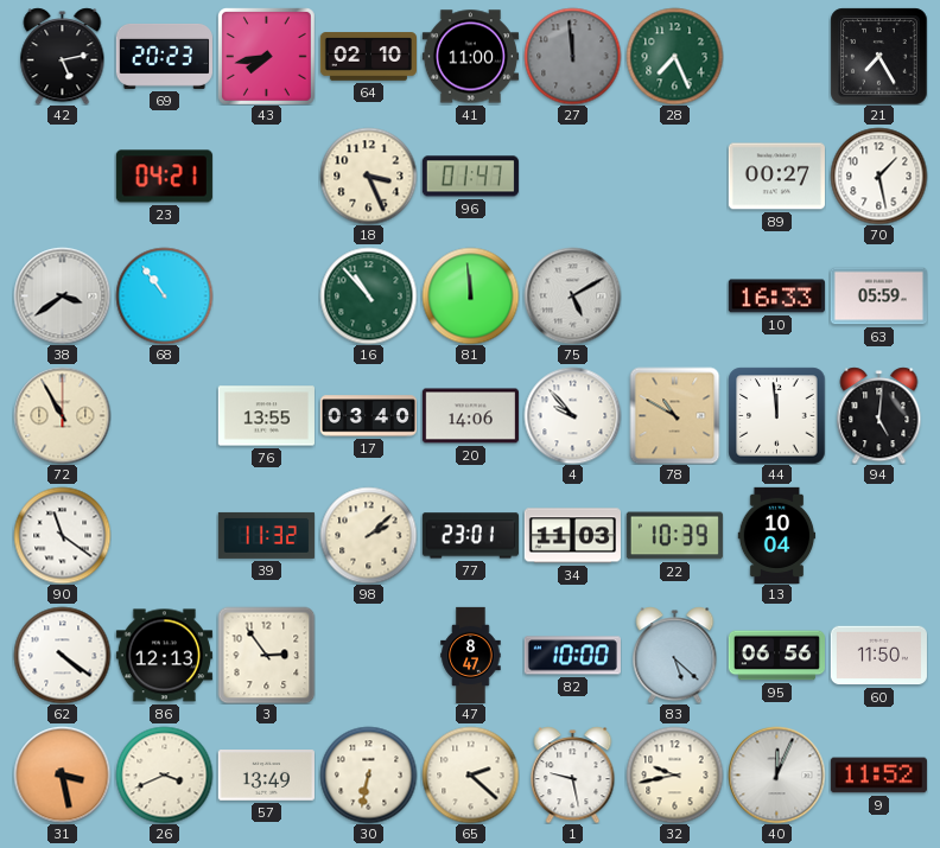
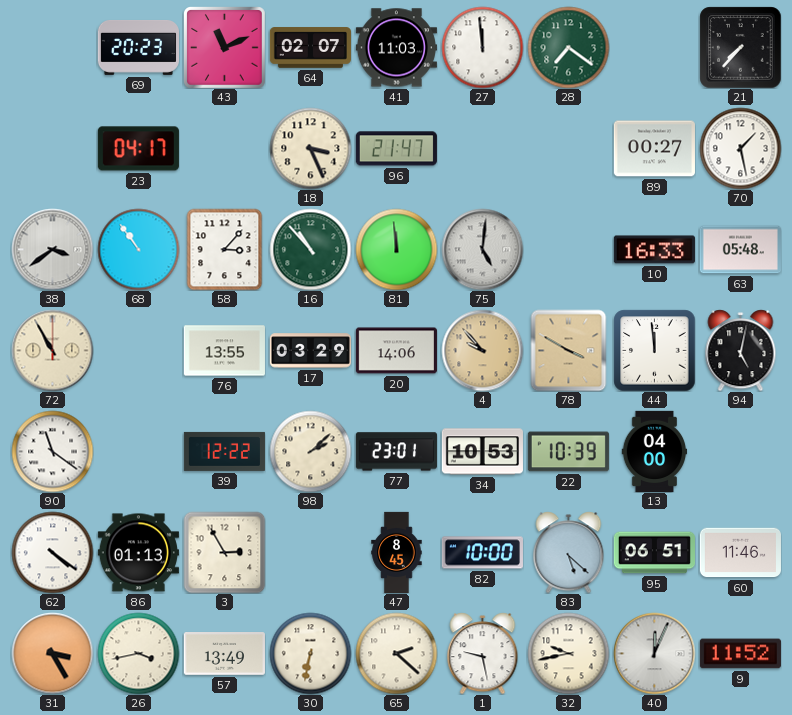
42: 5:13 -> none (63, 56)
43: 7:43 -> 11:11 (225, 48)
64: 02:10 -> 02:07 (310, 48)
41: 11:00 -> 11:03 (396, 48)
27 dial: grey -> white (482, 47)
28: 7:26 -> 7:21 (568, 47)
21: 7:25 -> 7:37 (740, 47)
23: 04:21 -> 04:17 (138, 149)
96: 01:47 -> 21:47 (396, 149)
58: none -> 3:07 (225, 249)
75: 5:10 -> 5:01 (482, 249)
63: 05:59 -> 05:48 (740, 250)
17: 03:40 -> 03:29 (310, 351)
4 dial: white -> champagne (482, 350)
78: 10:50 -> 3:50 (569, 350)
94: 5:01 -> 5:02 (741, 350)
39: 11:32 -> 12:22 (224, 451)
34: 11:03 -> 10:53 (482, 452)
13: 10:04 -> 04:00 (655, 451)
86: 12:13 -> 01:13 (138, 553)
3: 2:54 -> 2:55 (224, 552)
47: 8:47 -> 8:45 (397, 552)
95: 06:56 -> 06:51 (654, 553)
60: 11:50 -> 11:46 (740, 553)
31: 3:28 -> 3:25 (52, 653)
26: 3:41 -> 3:43 (138, 653)
